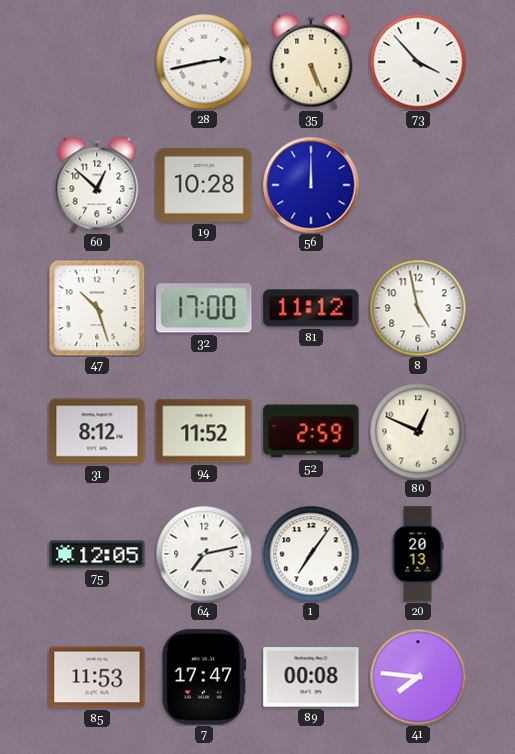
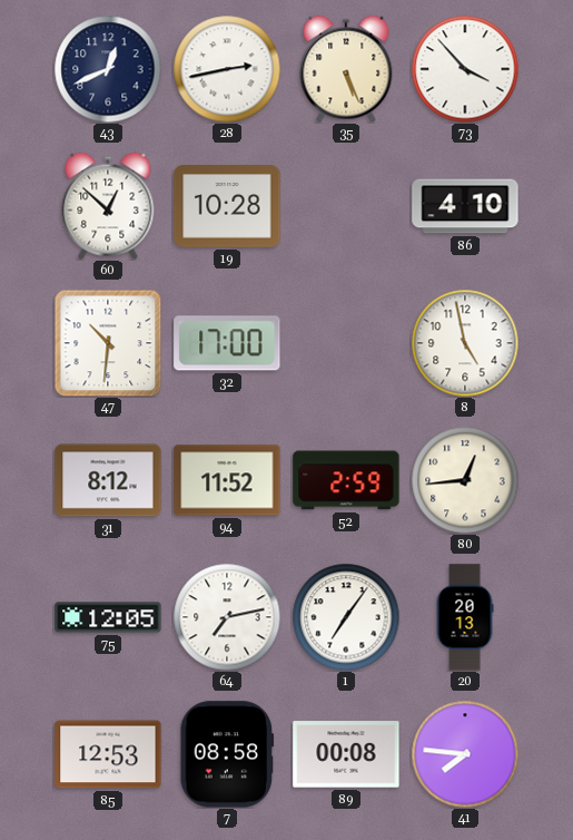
43: none -> 12:41 (108, 69)
56: 12:00 -> none (311, 185)
86: none -> 4:10 (465, 206)
47: 10:27 -> 10:31 (108, 343)
81: 11:12 -> none (311, 308)
80: 12:49 -> 12:44 (465, 480)
85: 11:53 -> 12:53 (108, 754)
7: 17:47 -> 08:58 (227, 754)
